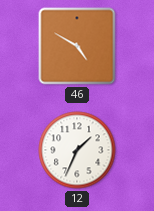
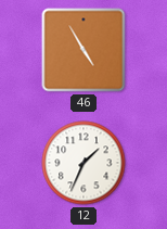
46: 4:50 -> 4:55 (83, 50)
